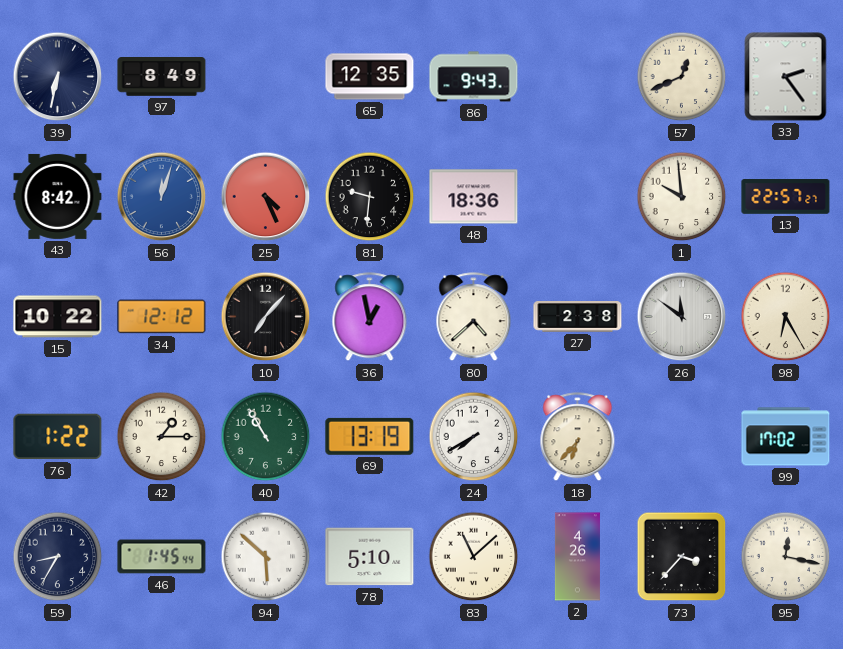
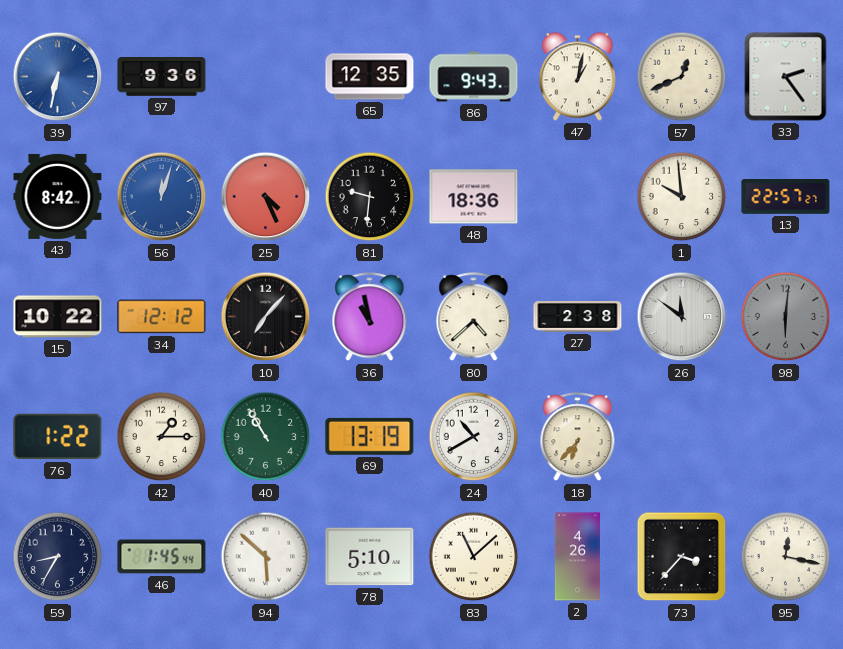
39 dial: navy -> blue (58, 77)
97: 8:49 -> 9:36 (162, 77)
47: none -> 1:02 (577, 77)
36: 12:58 -> 10:58 (370, 317)
98: 6:25 -> 6:01 (786, 317)
98 dial: cream -> grey (786, 317)
24: 7:40 -> 10:40 (474, 437)
99: 17:02 -> none (786, 437)
